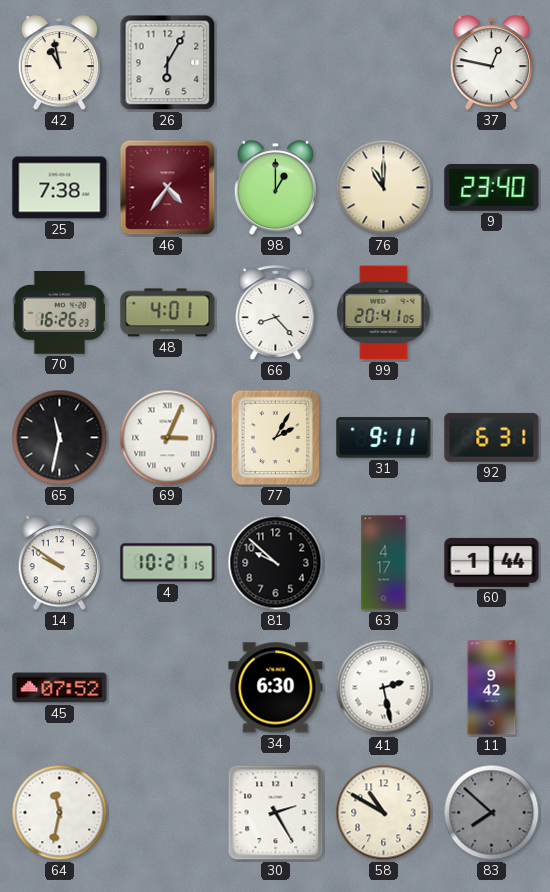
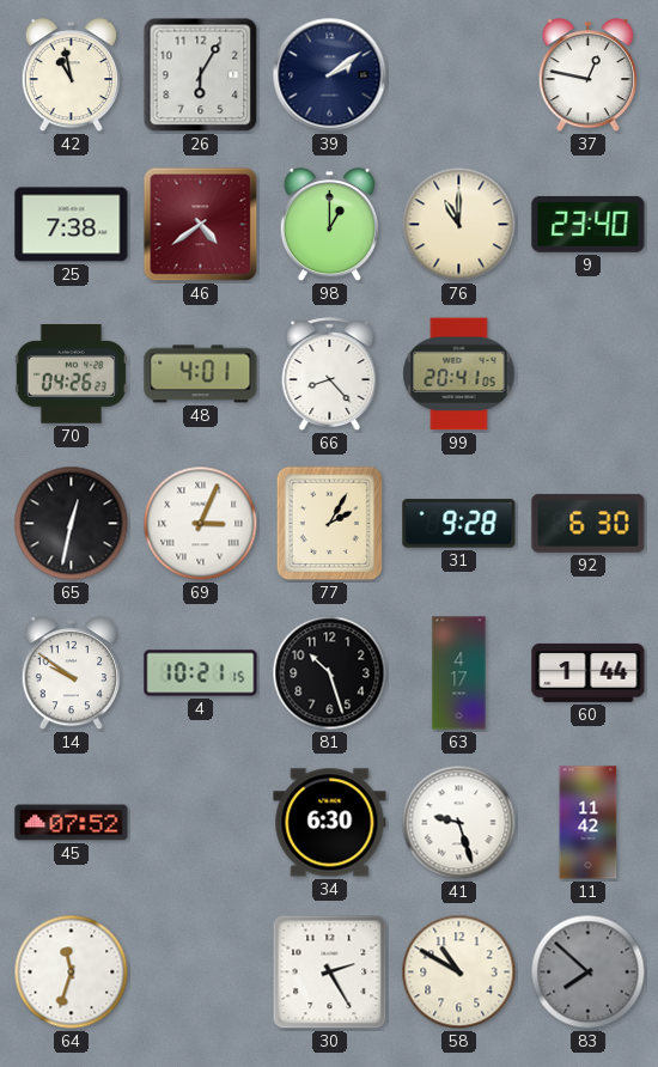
39: none -> 2:09 (330, 75)
46: 4:36 -> 4:39 (201, 225)
70: 16:26 -> 04:26 (71, 374)
65: 11:32 -> 12:32 (72, 524)
31: 9:11 -> 9:28 (459, 524)
92: 6:31 -> 6:30 (589, 523)
81: 9:52 -> 10:27 (330, 673)
41: 2:28 -> 9:27 (459, 823)
11: 9:42 -> 11:42 (589, 823)
64: 11:32 -> 11:33 (72, 973)
